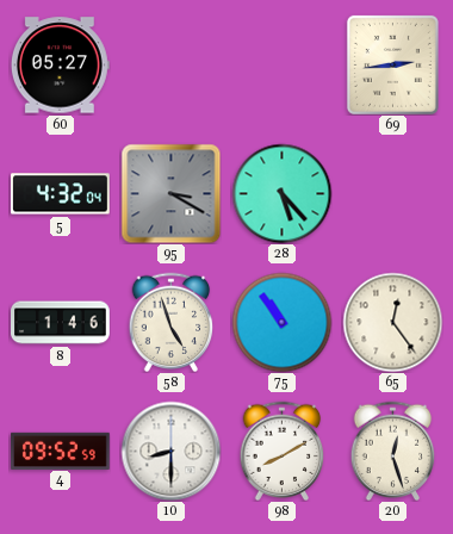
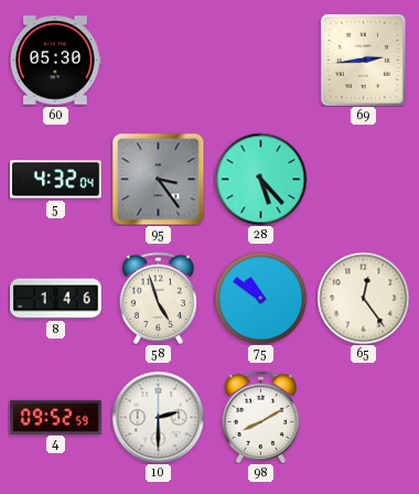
60: 05:27 -> 05:30 (55, 61)
95: 3:20 -> 3:24 (158, 179)
75: 10:54 -> 10:51 (260, 298)
10: 8:30 -> 2:30 (158, 417)
20: 12:27 -> none (393, 451)
